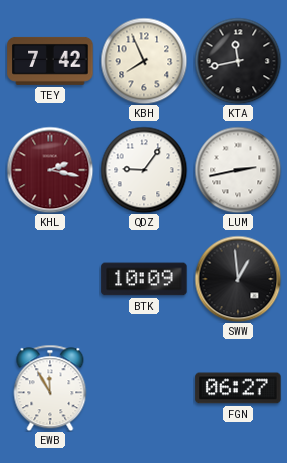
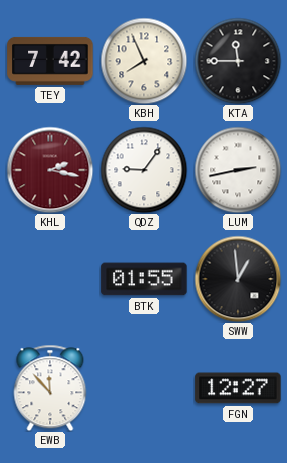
KTA: 11:43 -> 11:45 (238, 61)
BTK: 10:09 -> 01:55 (144, 279)
EWB: 11:55 -> 11:53 (50, 388)
FGN: 06:27 -> 12:27 (238, 388)
